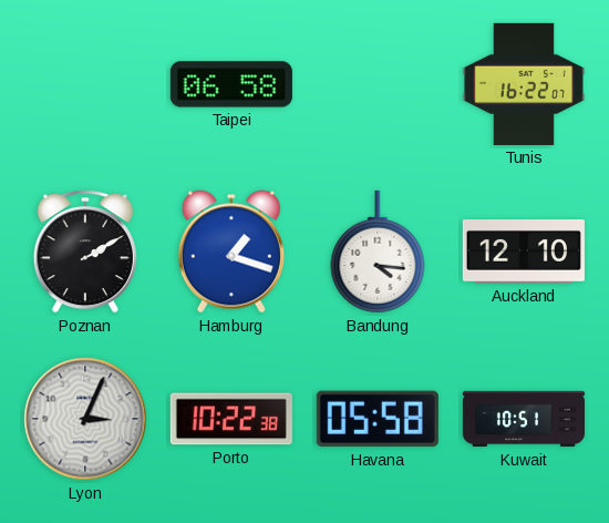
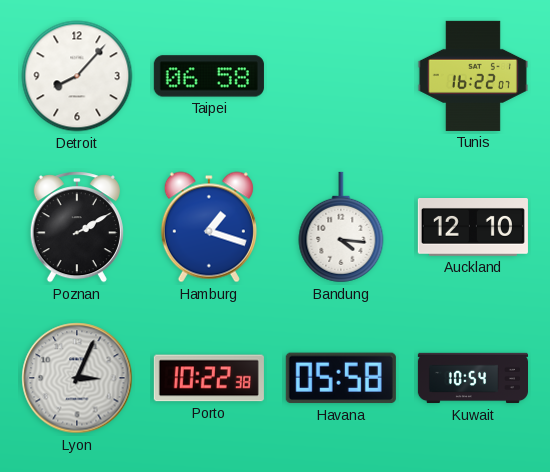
Detroit: none -> 8:07 (77, 76)
Kuwait: 10:51 -> 10:54 (472, 378)
